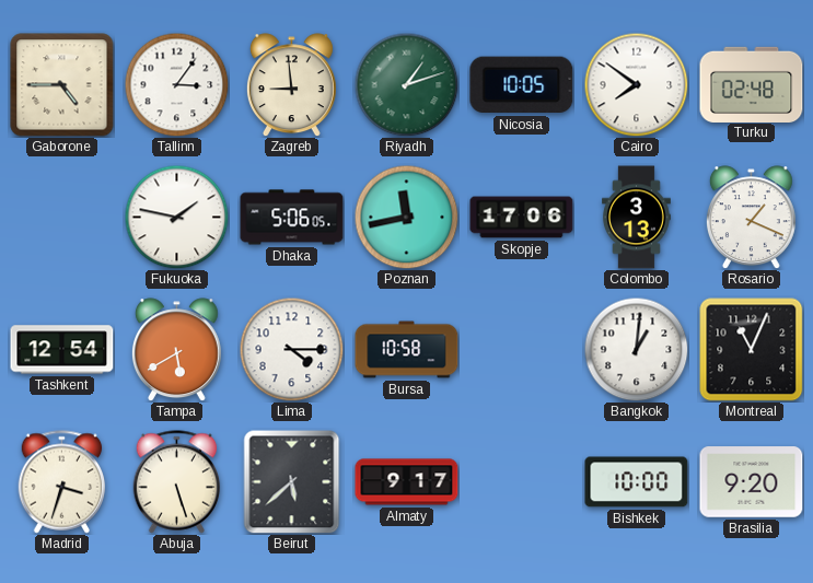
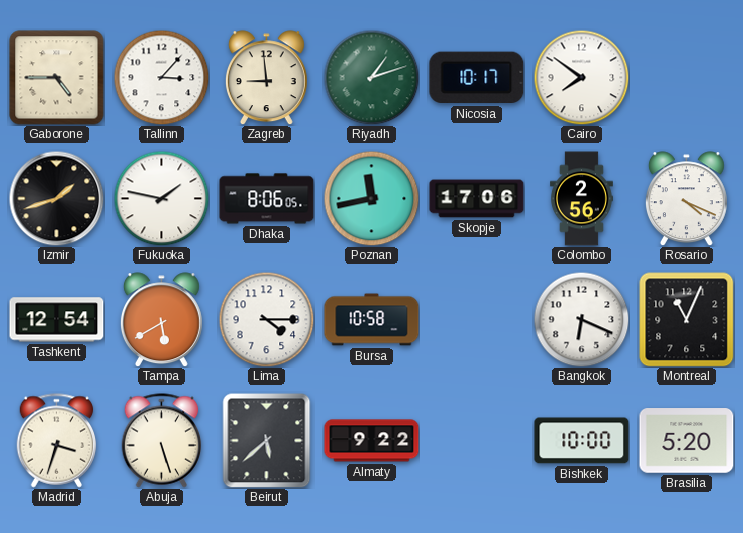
Tallinn: 3:06 -> 3:07 (161, 77)
Nicosia: 10:05 -> 10:17 (477, 78)
Turku: 02:48 -> none (752, 84)
Izmir: none -> 1:42 (56, 198)
Dhaka: 5:06 -> 8:06 (267, 199)
Colombo: 3:13 -> 2:56 (581, 199)
Rosario: 1:19 -> 4:19 (686, 199)
Bangkok: 1:01 -> 6:19 (581, 319)
Almaty: 9:17 -> 9:22 (372, 441)
Brasilia: 9:20 -> 5:20 (687, 441)
